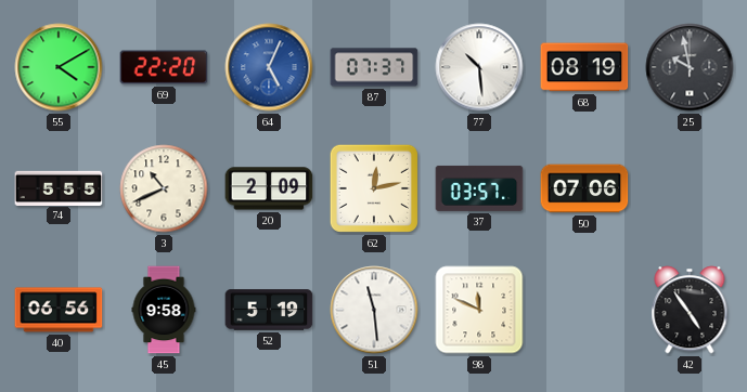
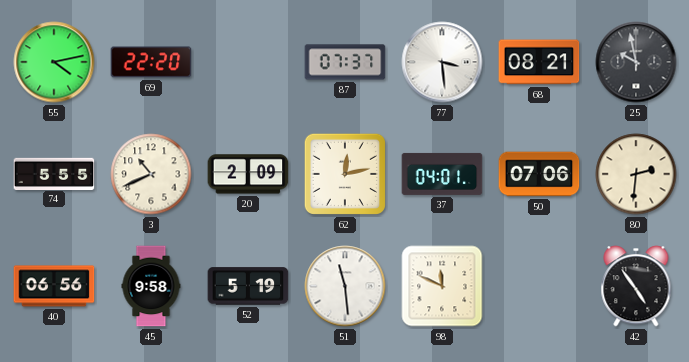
55: 4:10 -> 4:13 (54, 62)
64: 5:04 -> none (269, 67)
77: 10:29 -> 3:29 (442, 62)
68: 08:19 -> 08:21 (539, 62)
37: 03:57 -> 04:01 (442, 174)
80: none -> 2:31 (636, 174)
